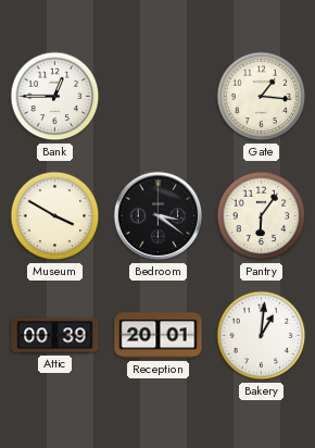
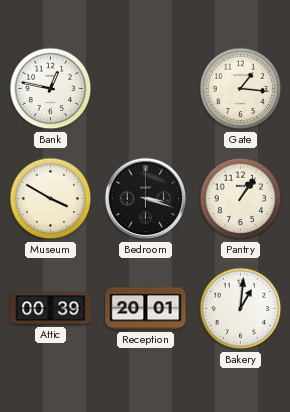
Bank: 12:45 -> 12:47 (51, 89)
Bedroom: 3:21 -> 3:18 (146, 199)
Pantry: 6:06 -> 1:06 (241, 199)
